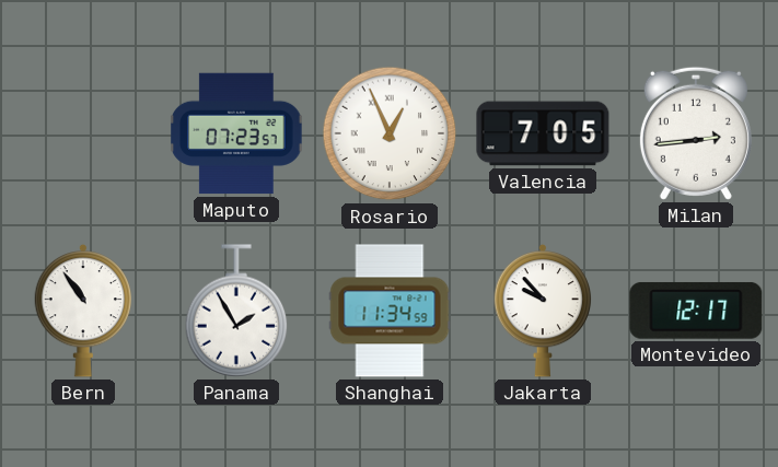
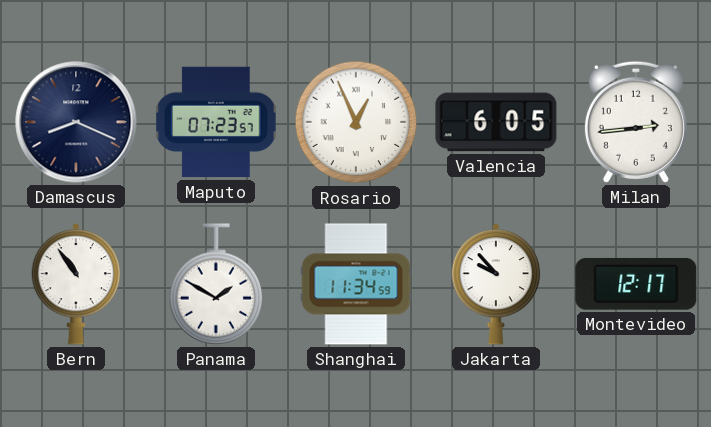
Damascus: none -> 8:19 (76, 122)
Valencia: 7:05 -> 6:05 (496, 122)
Panama: 1:55 -> 1:50 (216, 284)
